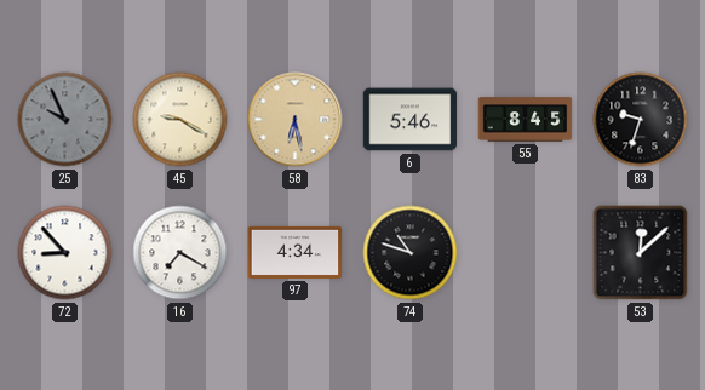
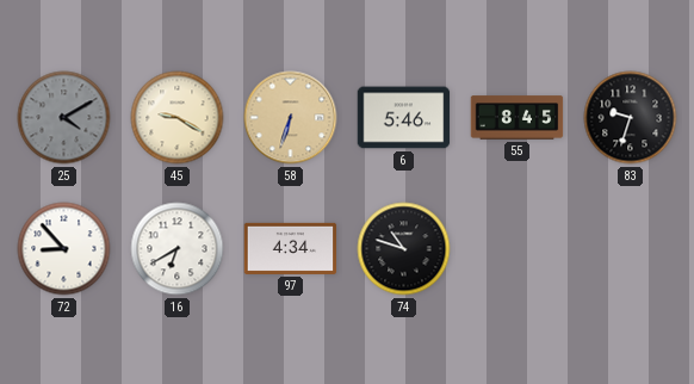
25: 9:56 -> 4:10 (64, 118)
58: 6:28 -> 6:33 (291, 118)
16: 7:20 -> 6:40 (178, 249)
53: 12:08 -> none (641, 253)
